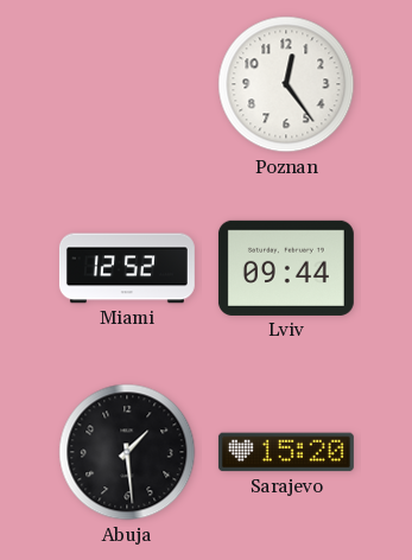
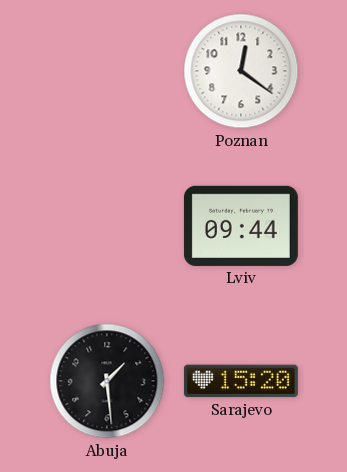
Poznan: 12:24 -> 12:21 (241, 71)
Miami: 12:52 -> none (127, 268)
